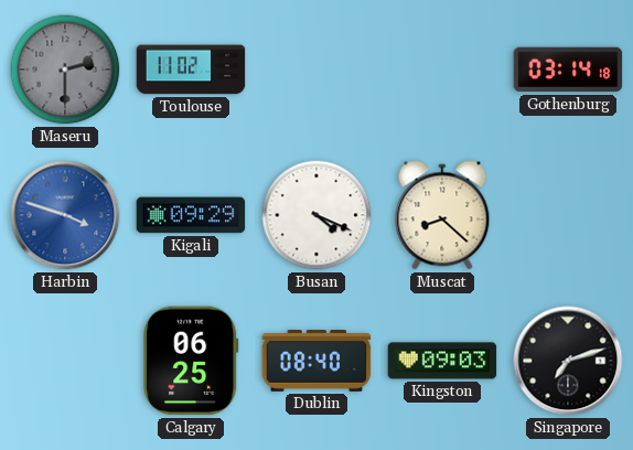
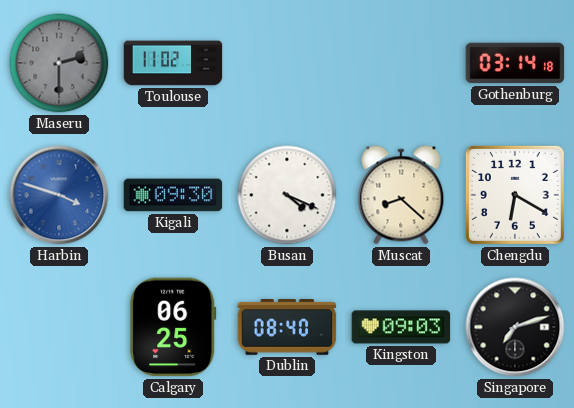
Kigali: 09:29 -> 09:30 (173, 195)
Chengdu: none -> 6:20 (515, 195)
